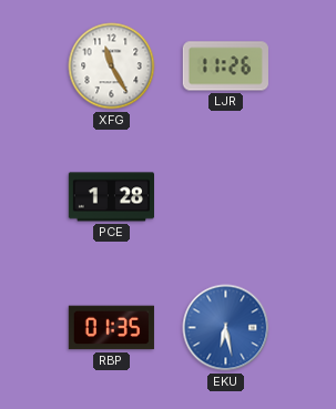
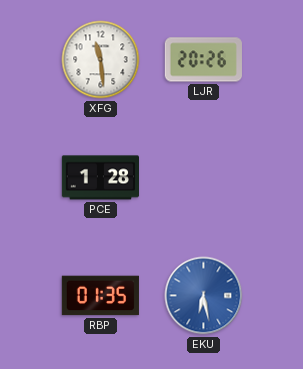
XFG: 11:25 -> 11:29 (101, 60)
LJR: 11:26 -> 20:26 (203, 60)
